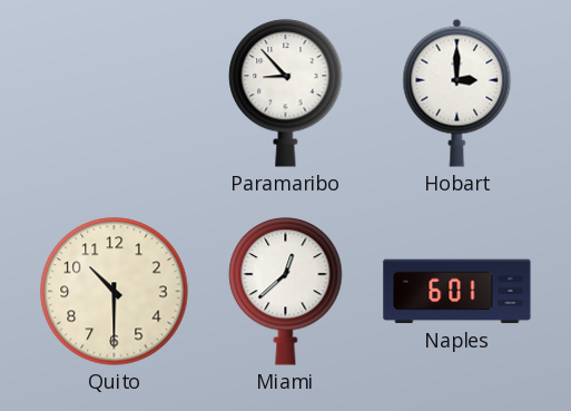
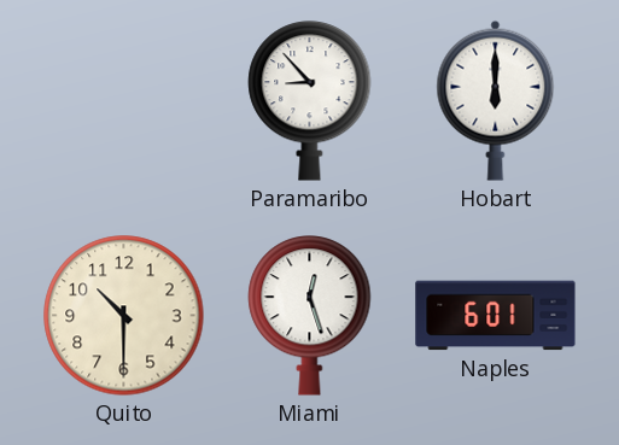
Hobart: 3:00 -> 6:00 (496, 100)
Miami: 12:38 -> 12:27 (310, 316)
